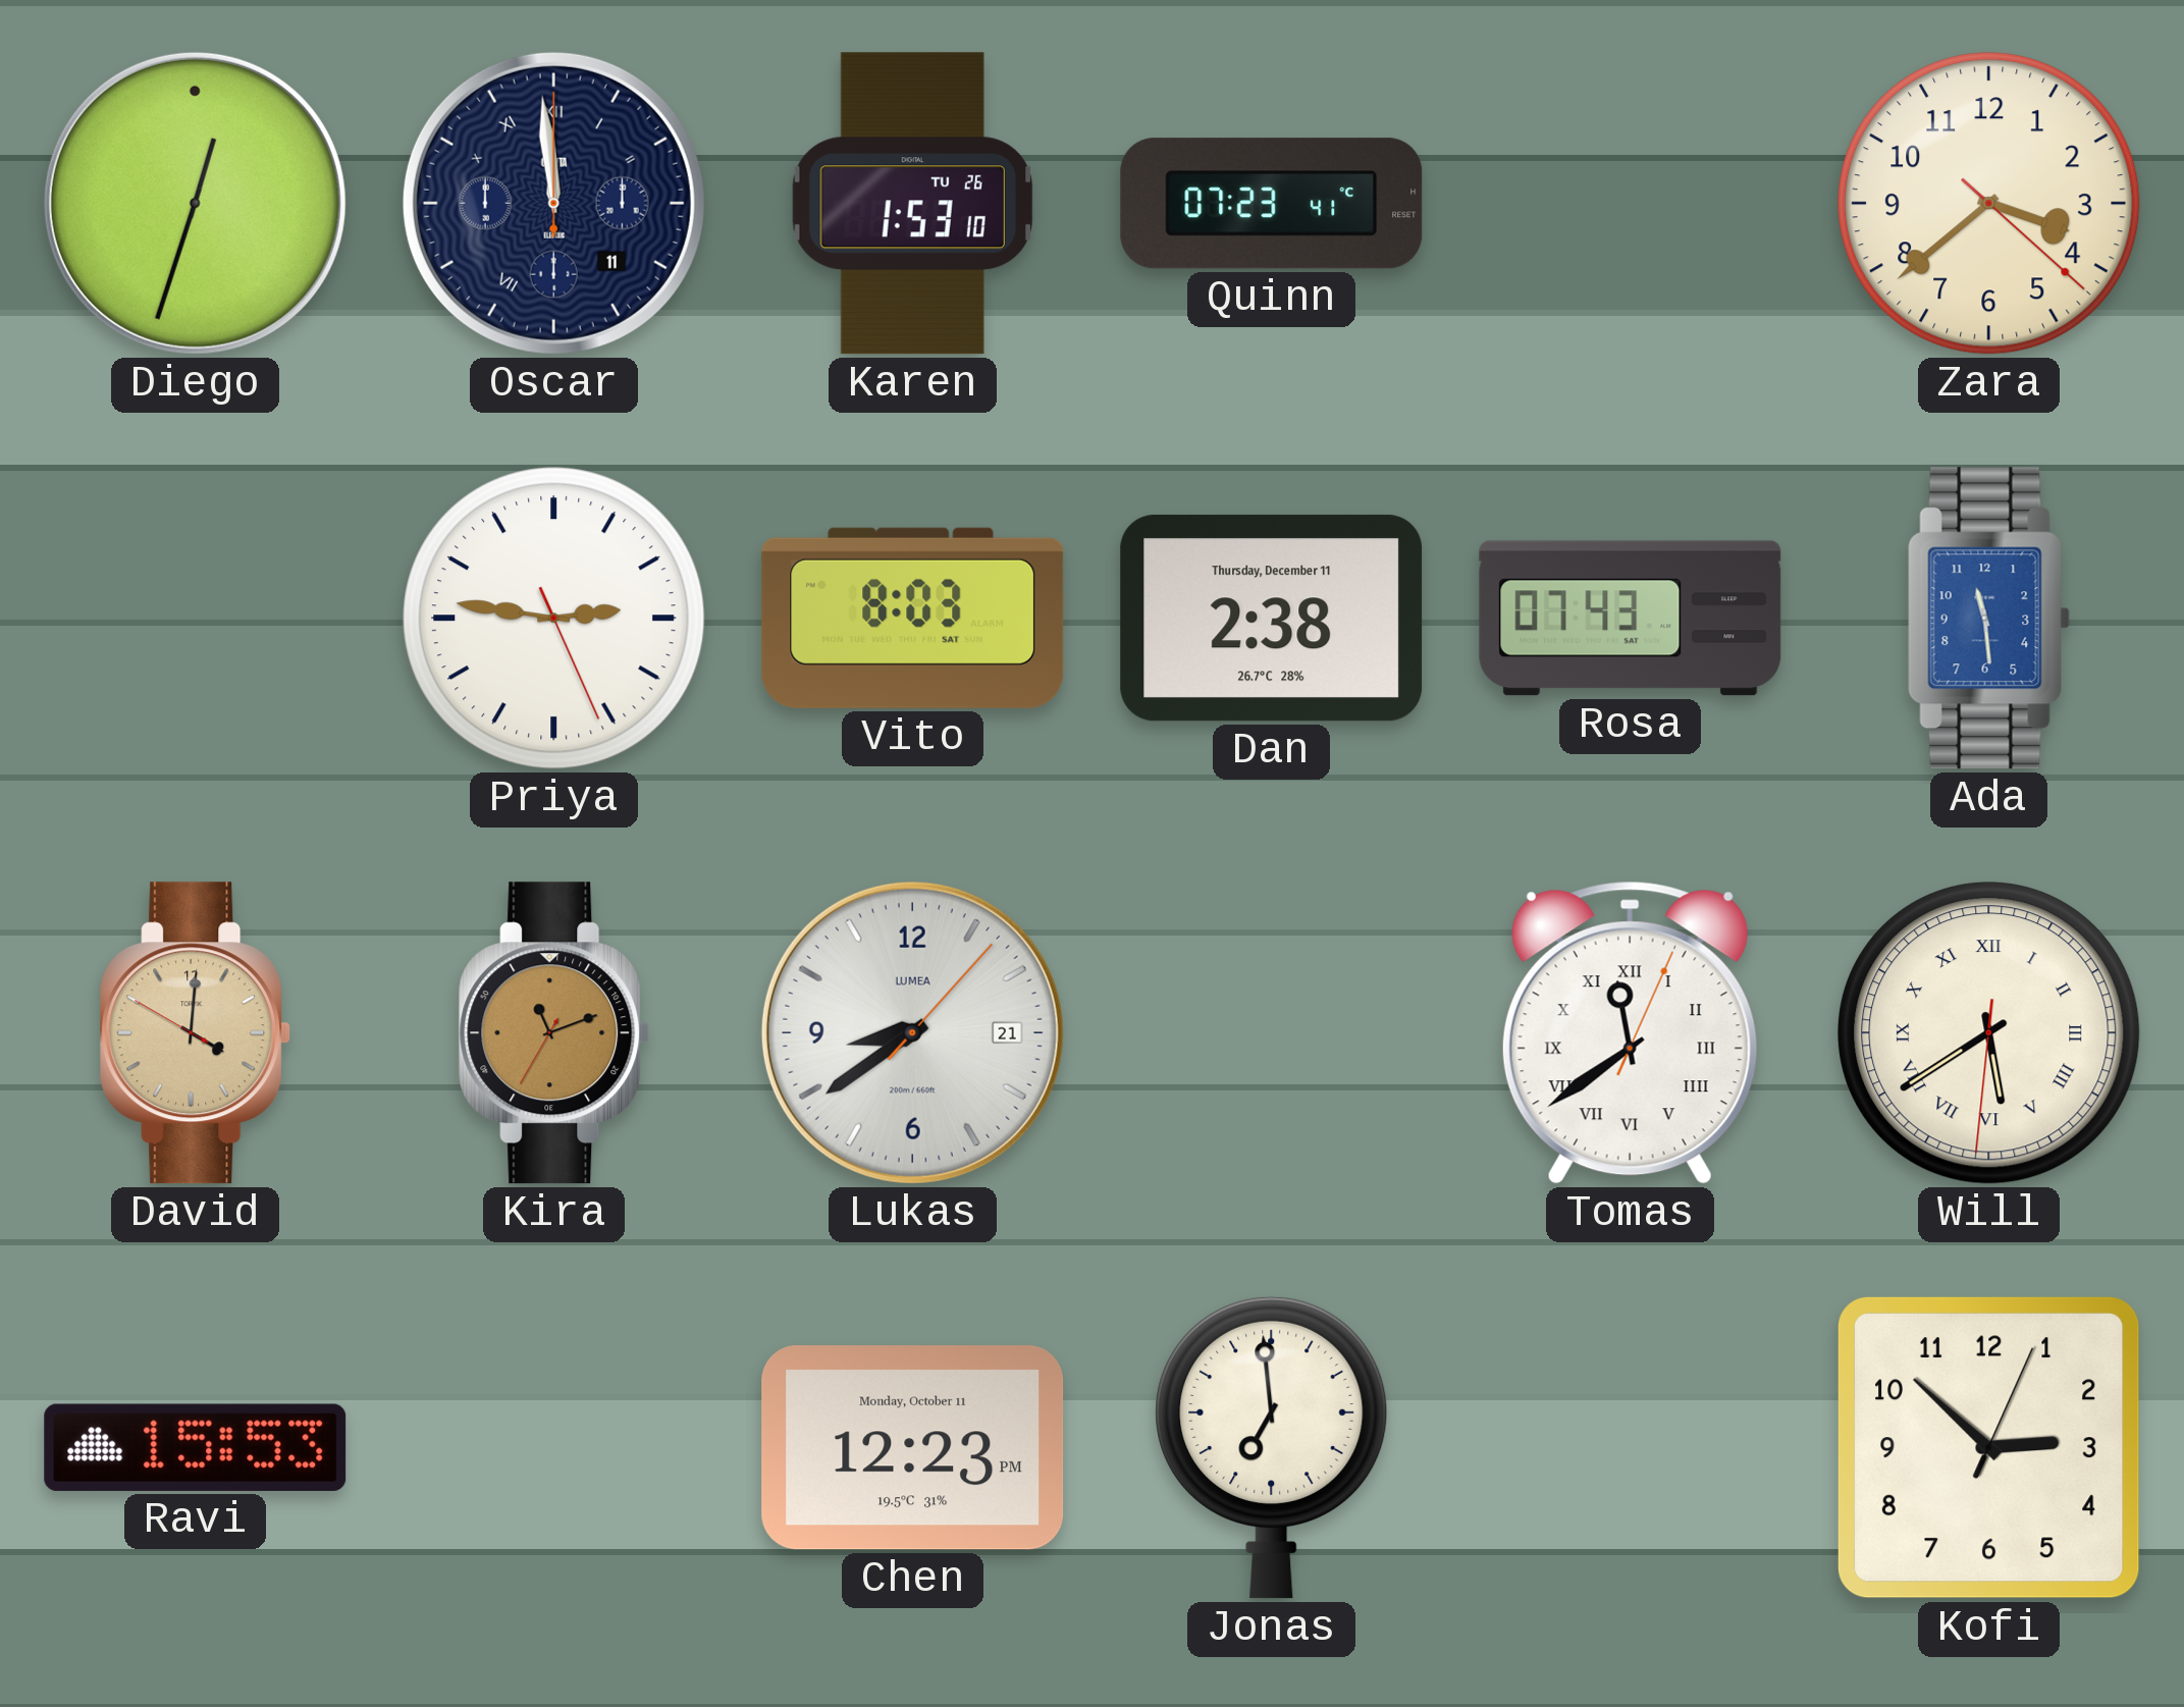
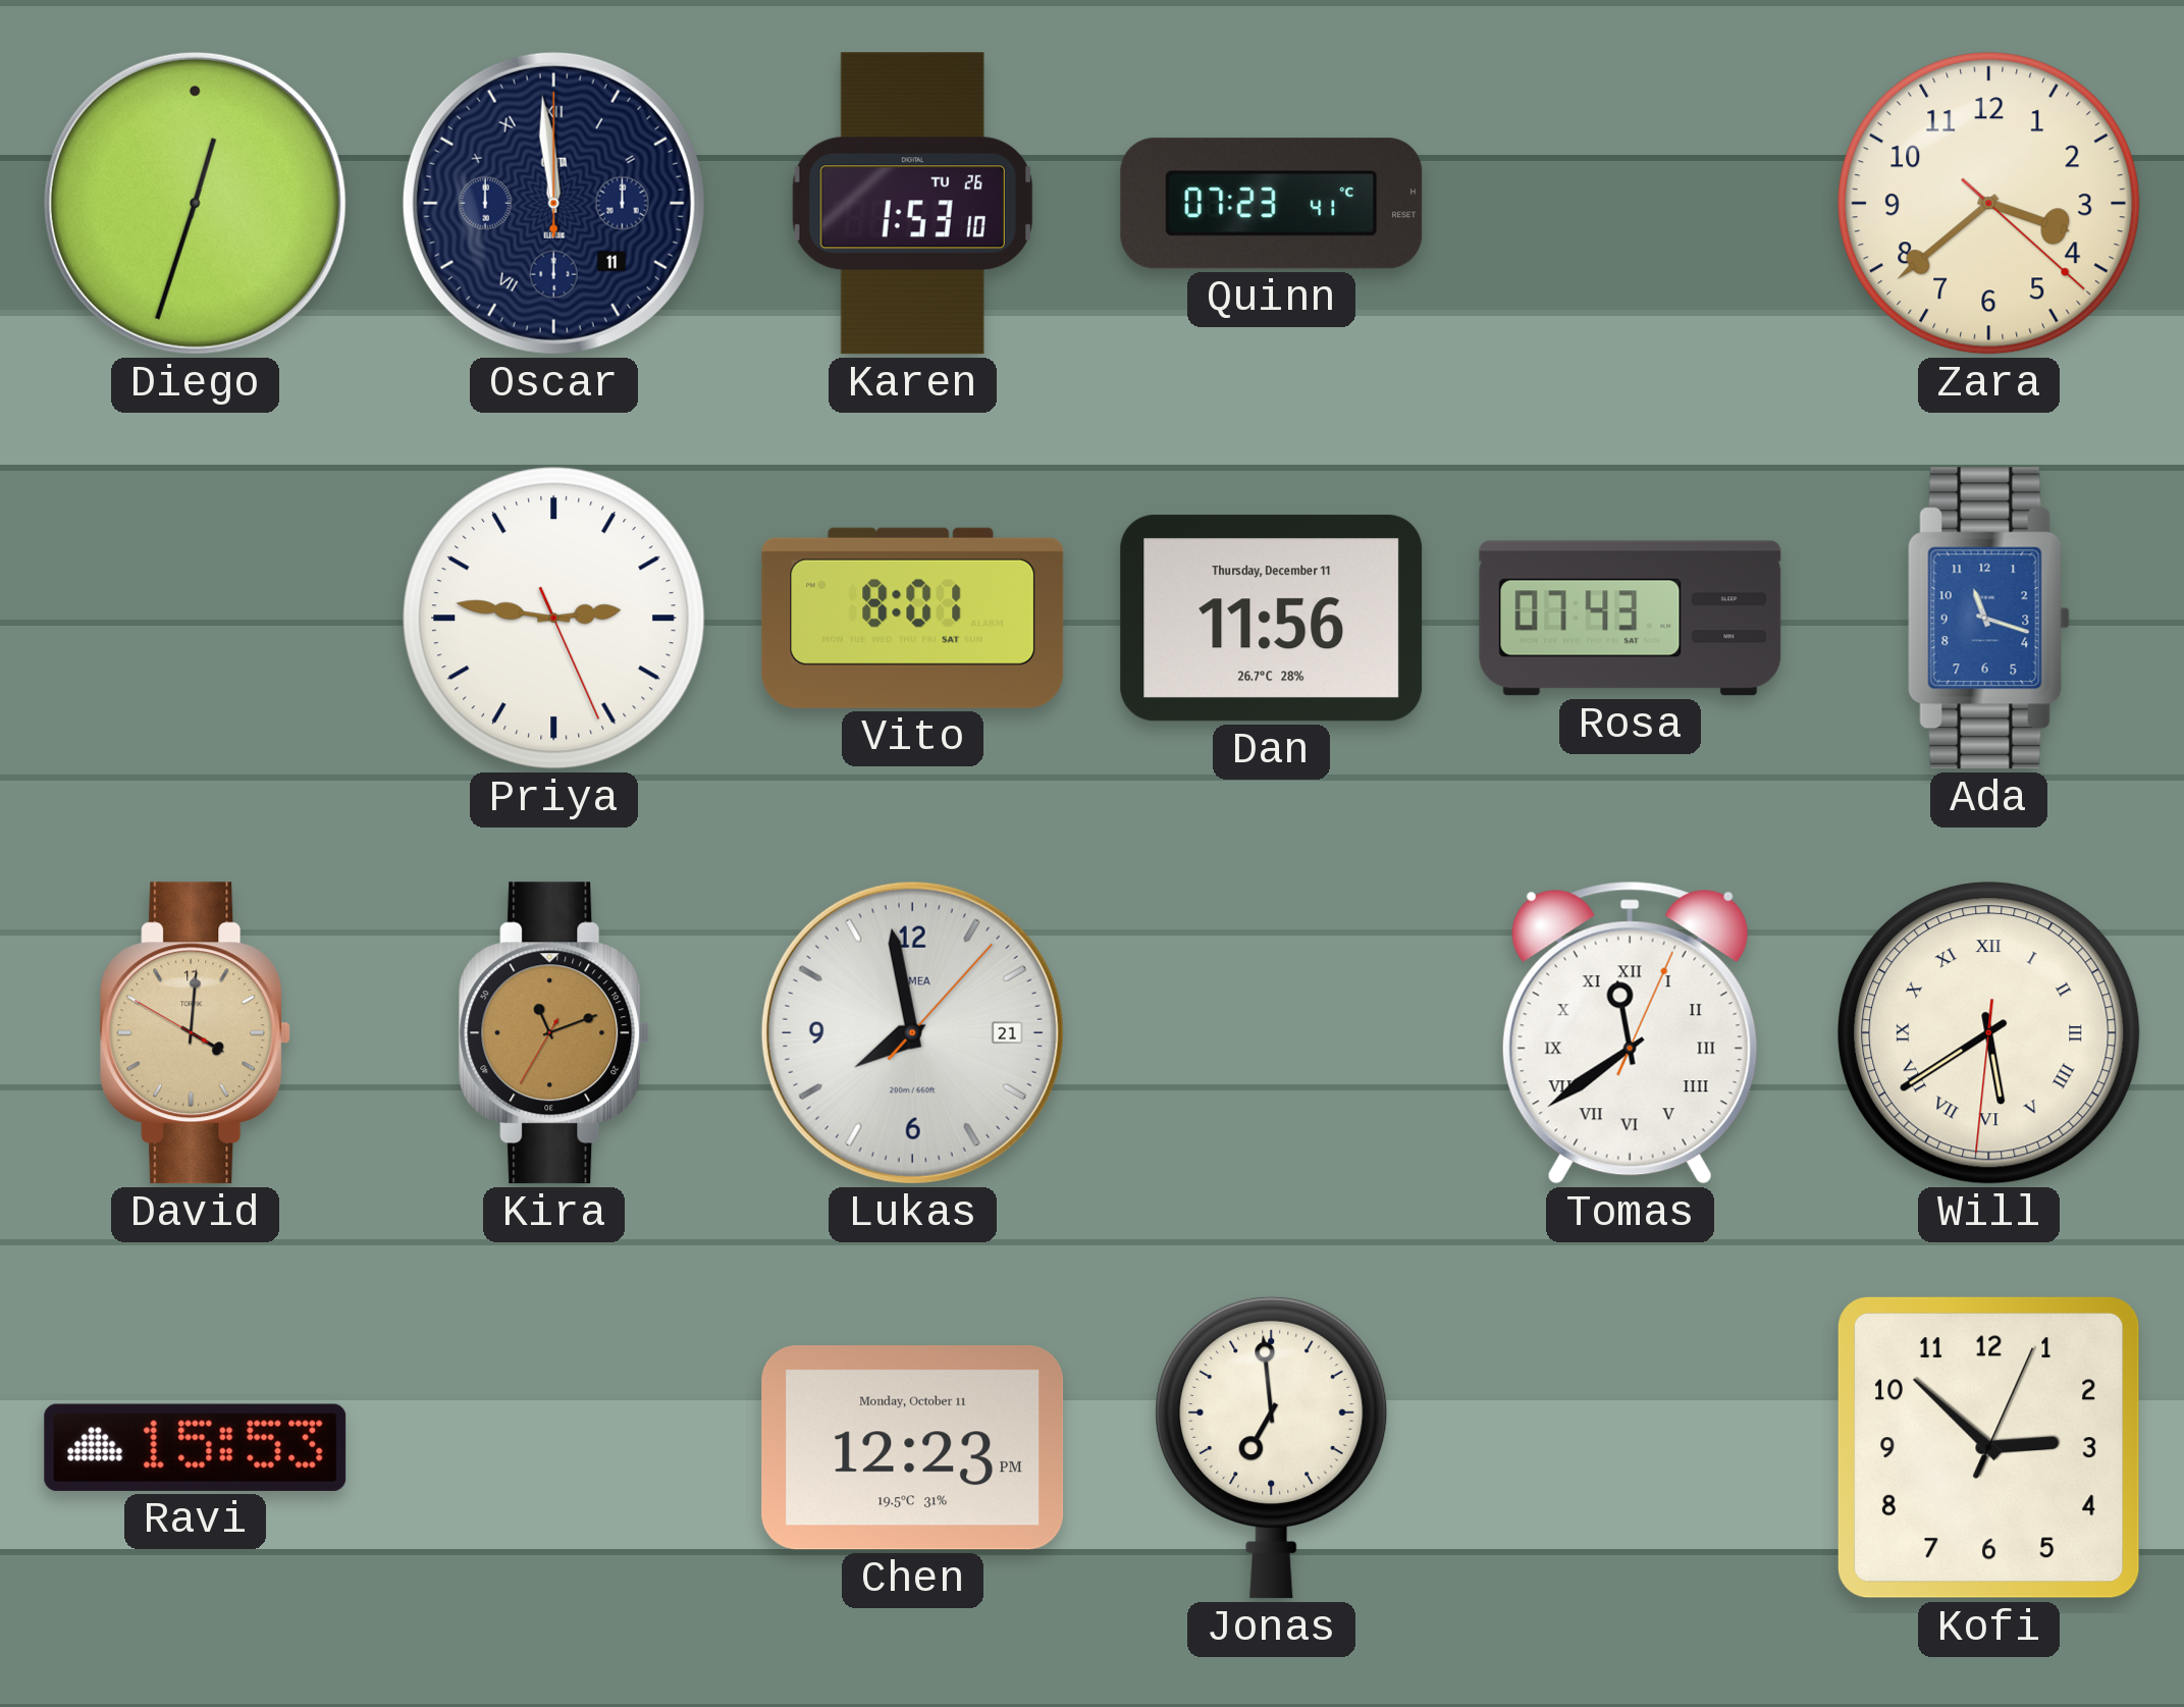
Vito: 8:03 -> 8:01 (913, 618)
Dan: 2:38 -> 11:56 (1272, 619)
Ada: 11:29 -> 11:18 (1988, 619)
Lukas: 8:39 -> 7:58 (912, 1032)
